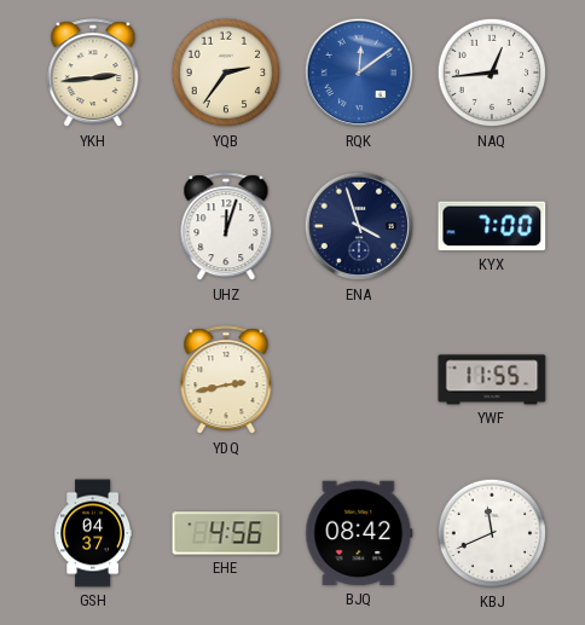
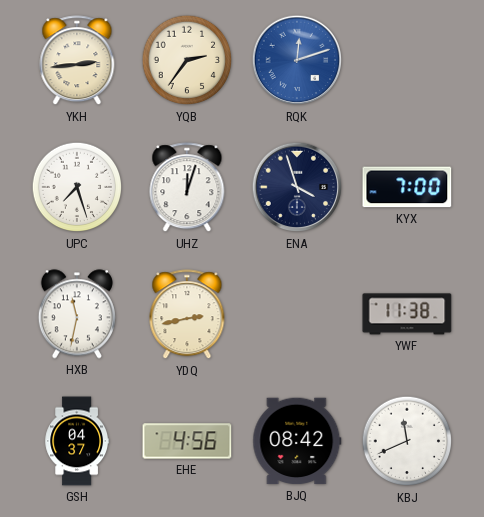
RQK: 12:09 -> 12:12 (297, 60)
NAQ: 12:44 -> none (492, 73)
UPC: none -> 7:27 (77, 187)
HXB: none -> 11:32 (77, 314)
YWF: 11:55 -> 11:38 (407, 314)
